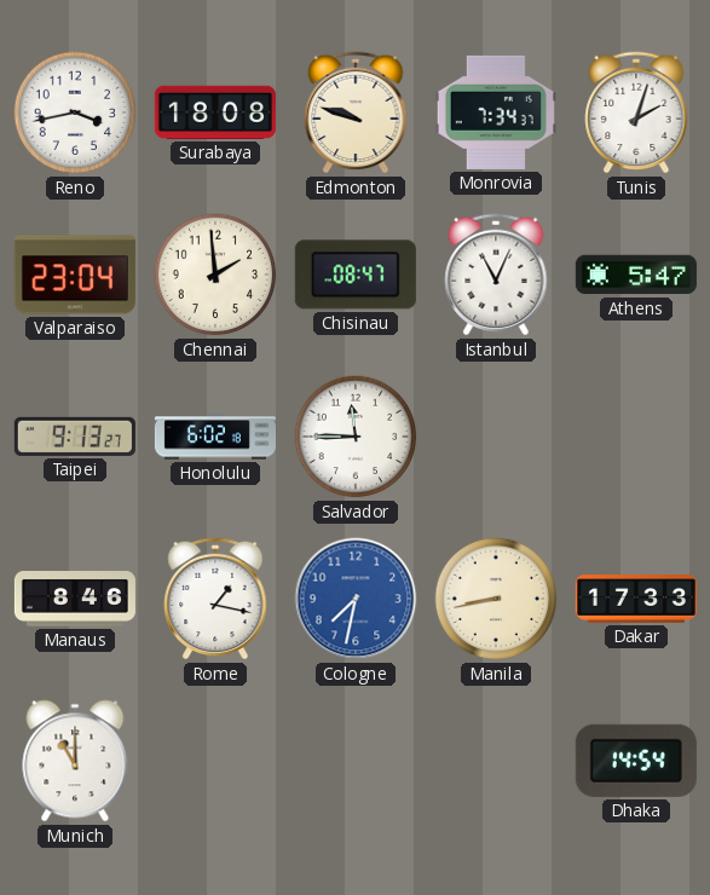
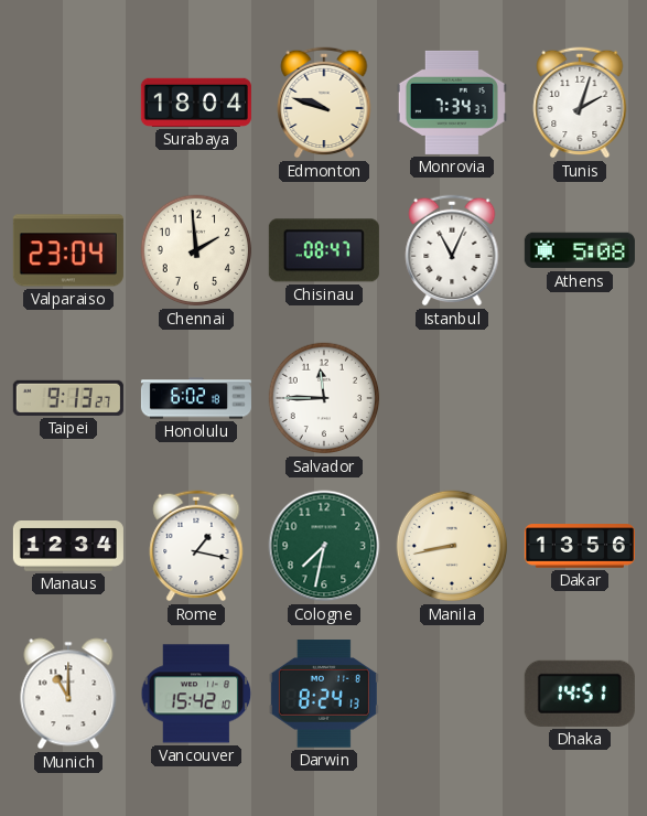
Reno: 3:43 -> none (75, 112)
Surabaya: 18:08 -> 18:04 (196, 103)
Athens: 5:47 -> 5:08 (580, 250)
Manaus: 8:46 -> 12:34 (68, 547)
Cologne dial: blue -> green (324, 546)
Dakar: 17:33 -> 13:56 (580, 546)
Vancouver: none -> 15:42 (196, 694)
Darwin: none -> 8:24 (324, 694)
Dhaka: 14:54 -> 14:51 (580, 694)
